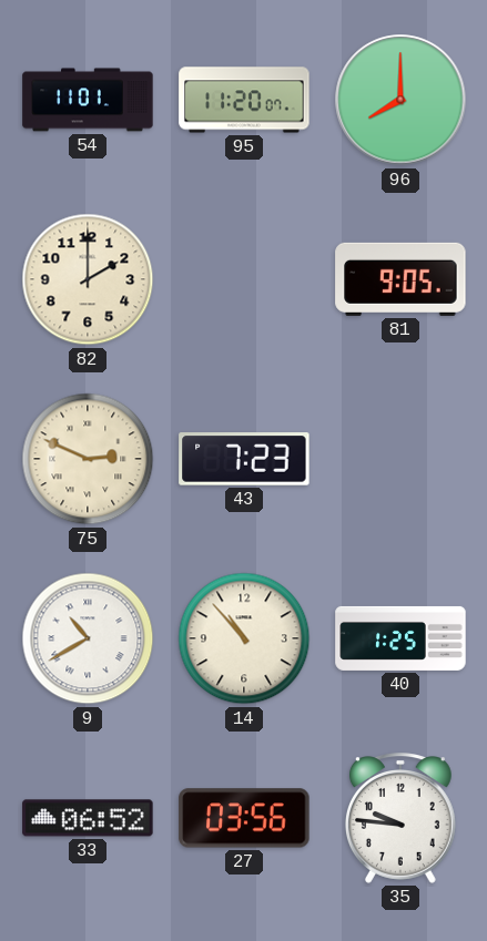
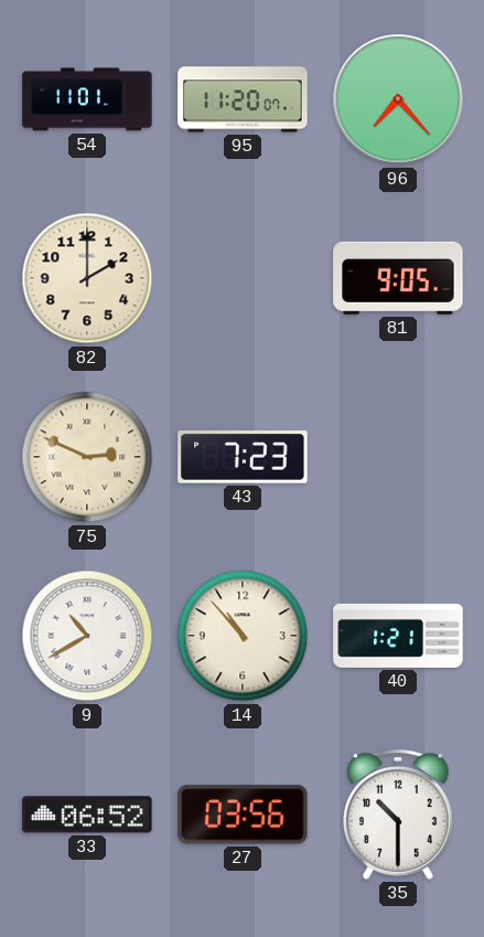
96: 8:00 -> 7:23 (398, 99)
40: 1:25 -> 1:21 (398, 636)
35: 9:46 -> 10:30 (398, 814)
